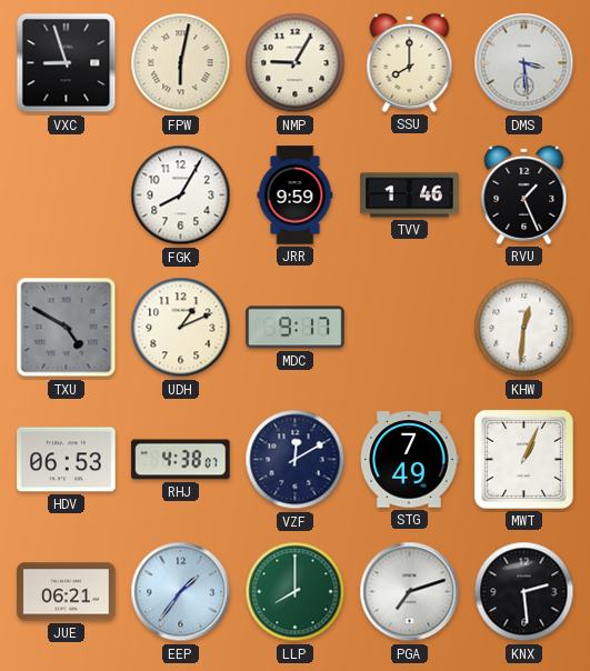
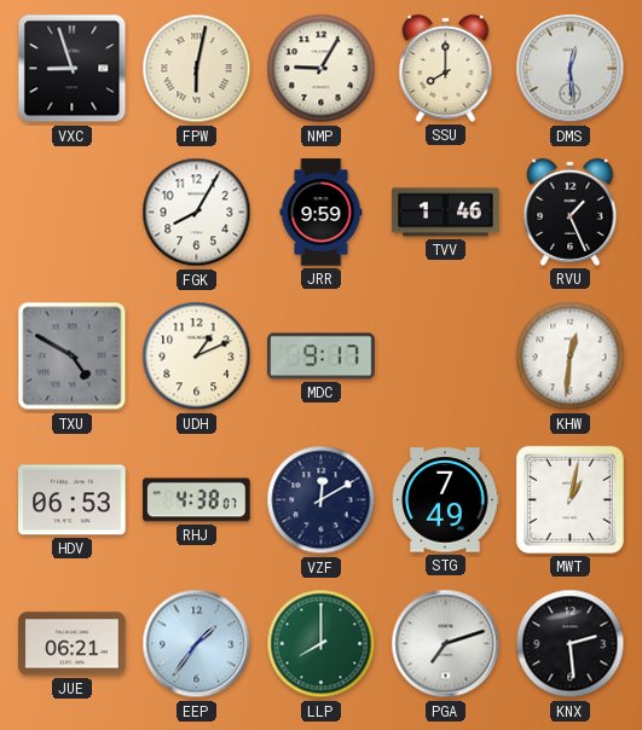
DMS: 3:29 -> 12:29 (571, 69)
MWT: 1:04 -> 1:02 (569, 499)
